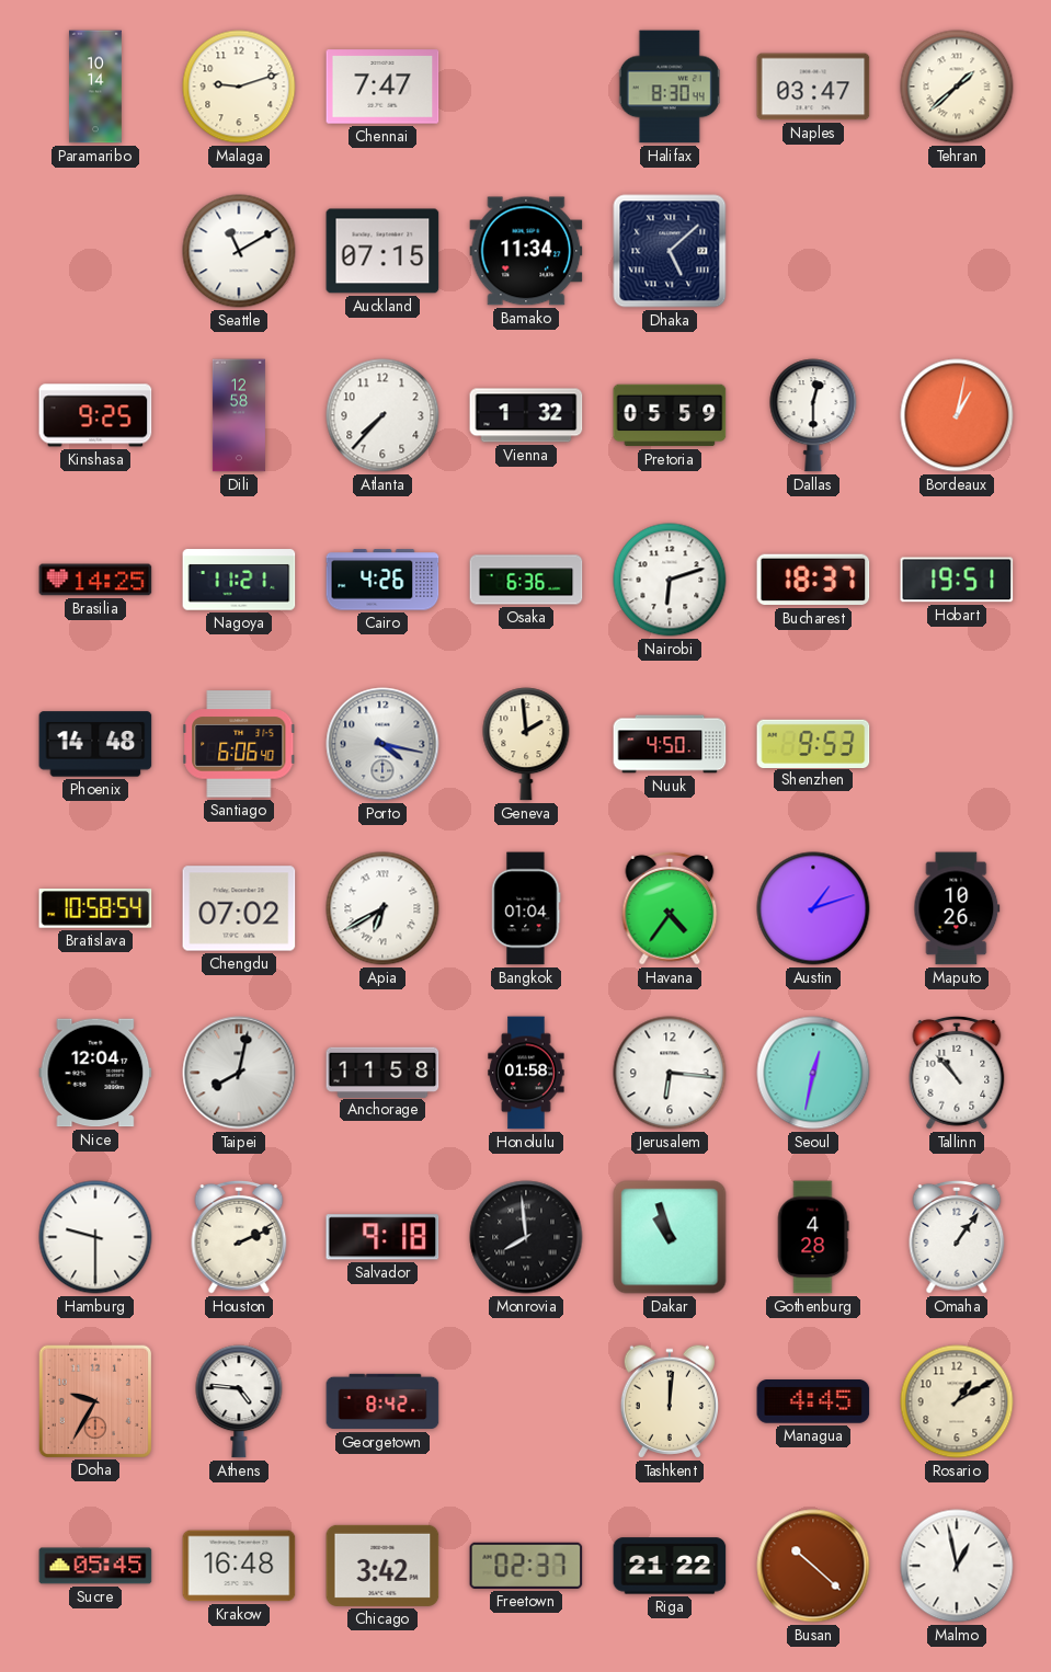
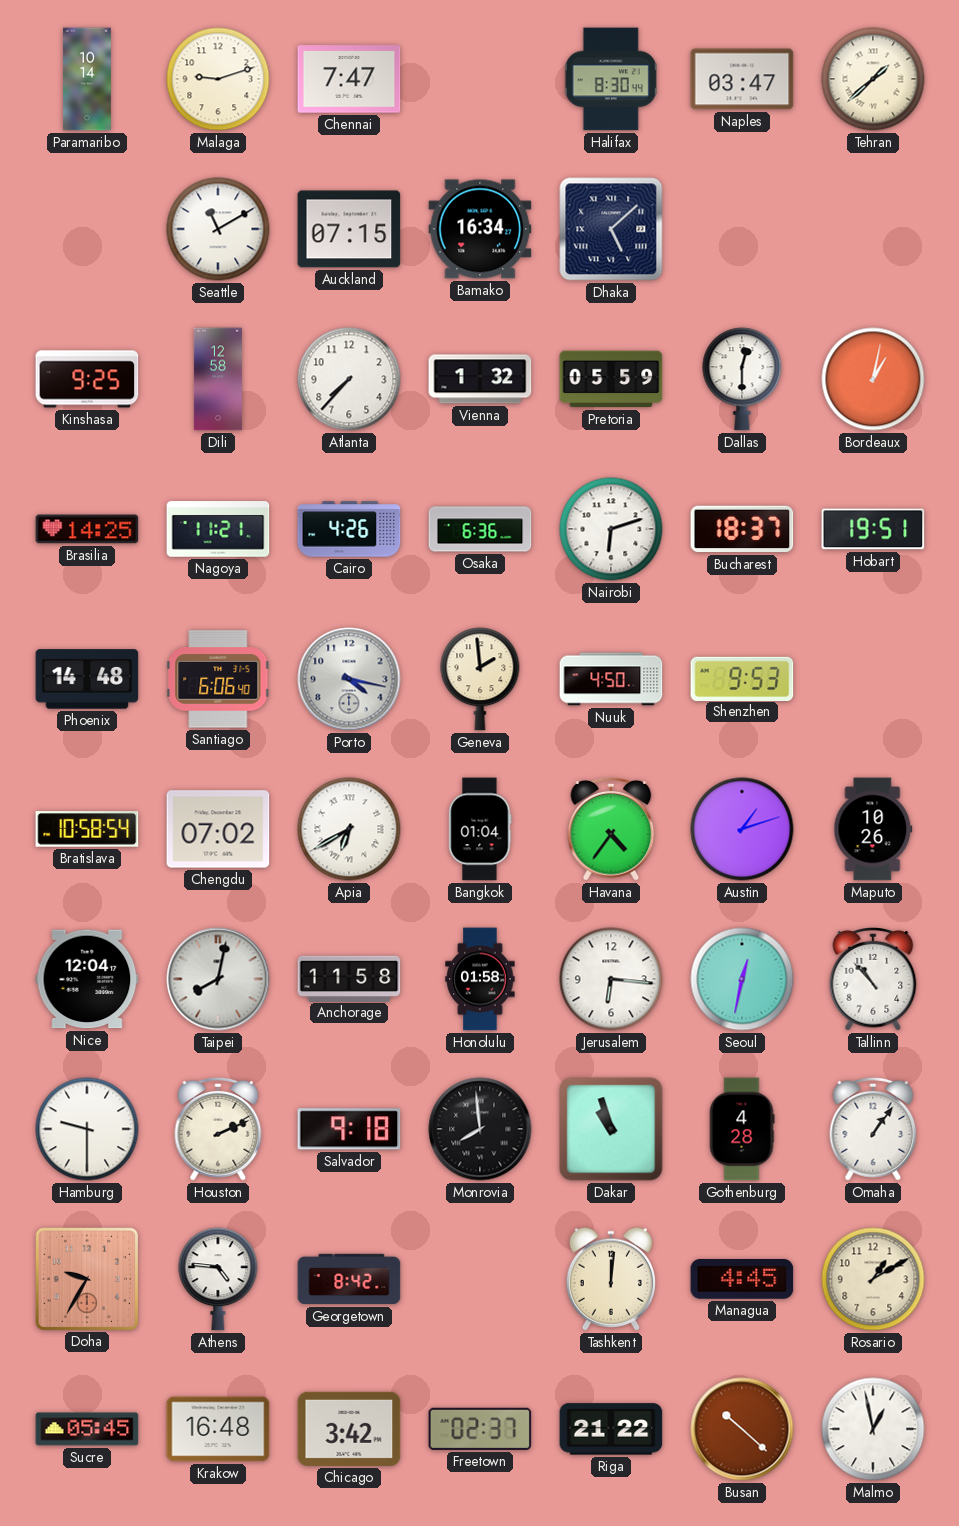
Bamako: 11:34 -> 16:34 (480, 229)
